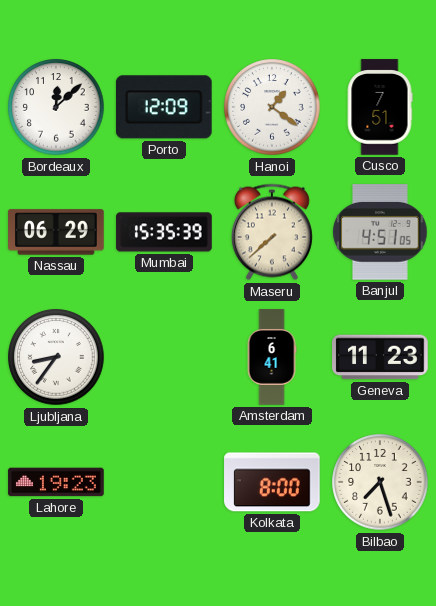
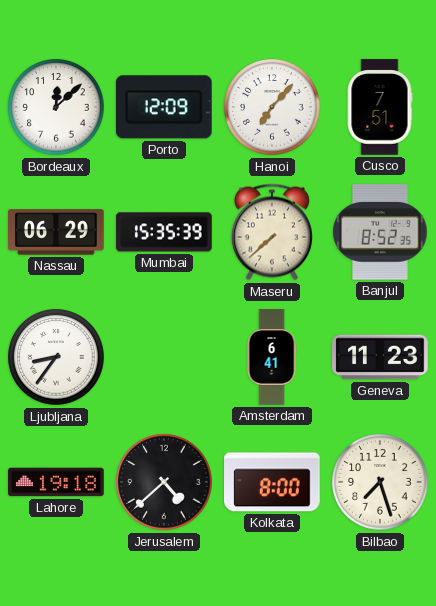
Hanoi: 1:21 -> 7:07 (272, 107)
Banjul: 4:51 -> 8:52 (380, 232)
Lahore: 19:23 -> 19:18 (56, 482)
Jerusalem: none -> 4:38 (164, 482)
